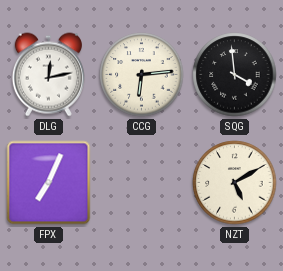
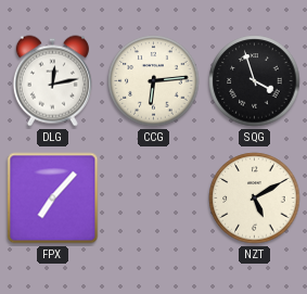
SQG: 3:59 -> 3:57 (255, 81)
FPX: 7:04 -> 7:07 (53, 199)
